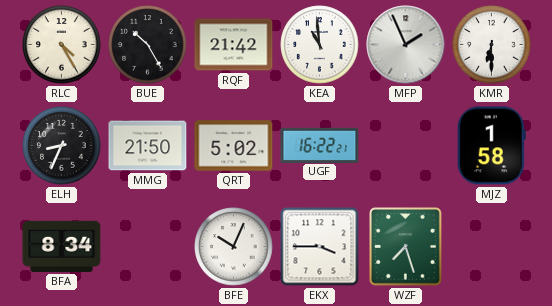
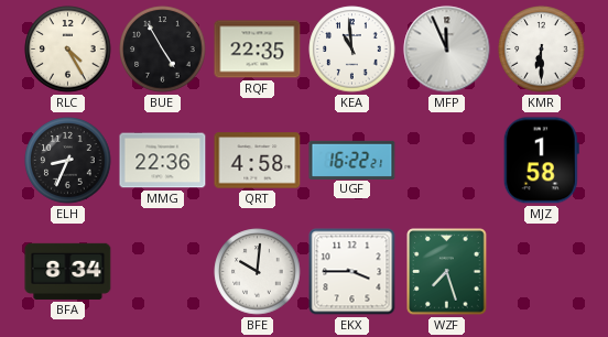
BUE: 10:25 -> 4:55 (163, 50)
RQF: 21:42 -> 22:35 (258, 50)
MFP: 1:56 -> 11:56 (447, 50)
MMG: 21:50 -> 22:36 (163, 161)
QRT: 5:02 -> 4:58 (258, 161)
BFE: 10:04 -> 10:01 (258, 272)
